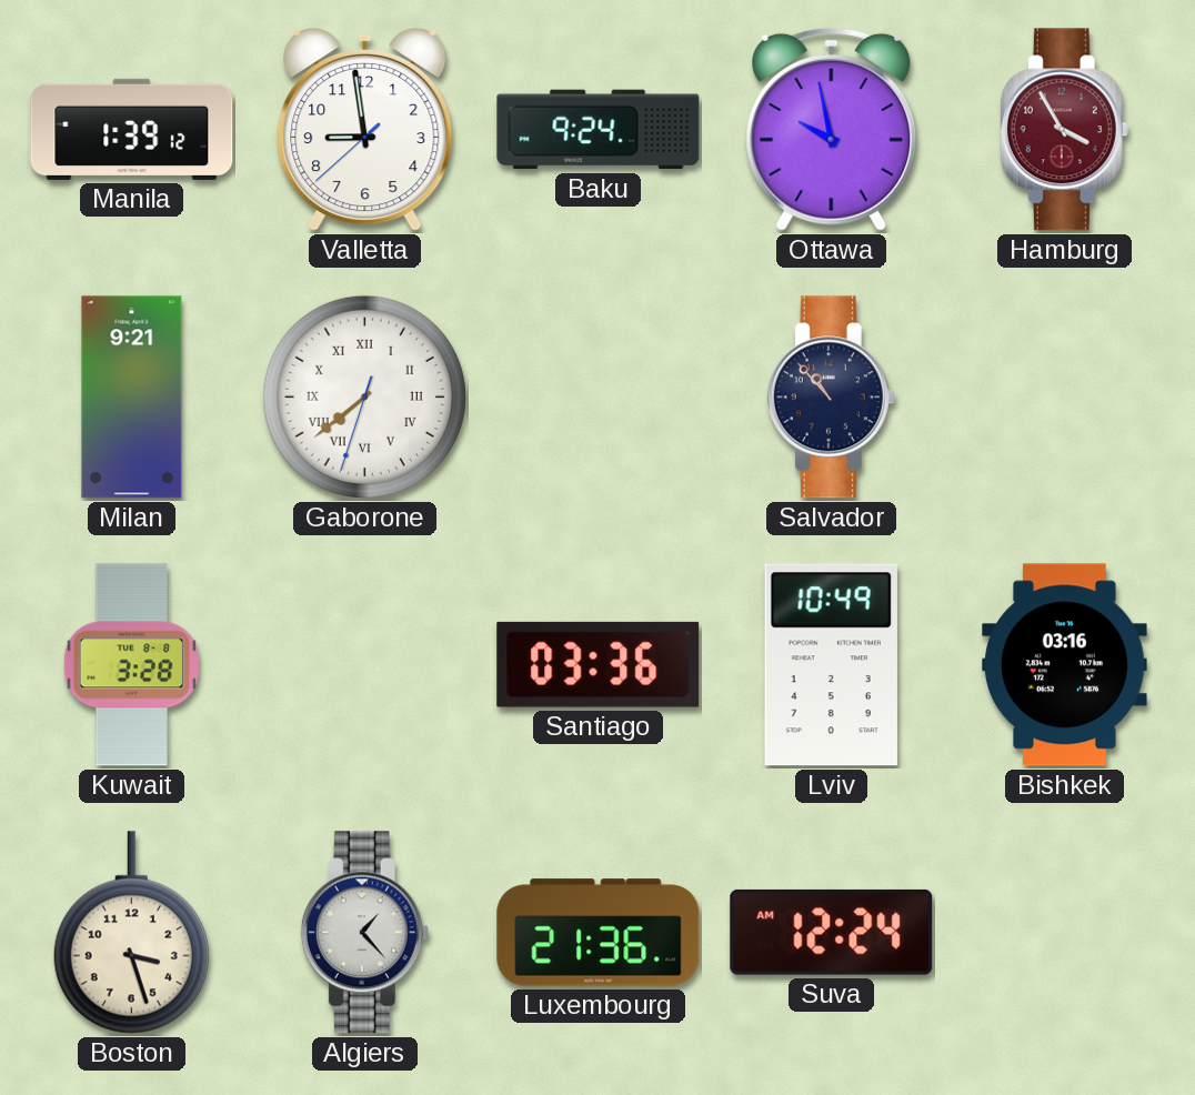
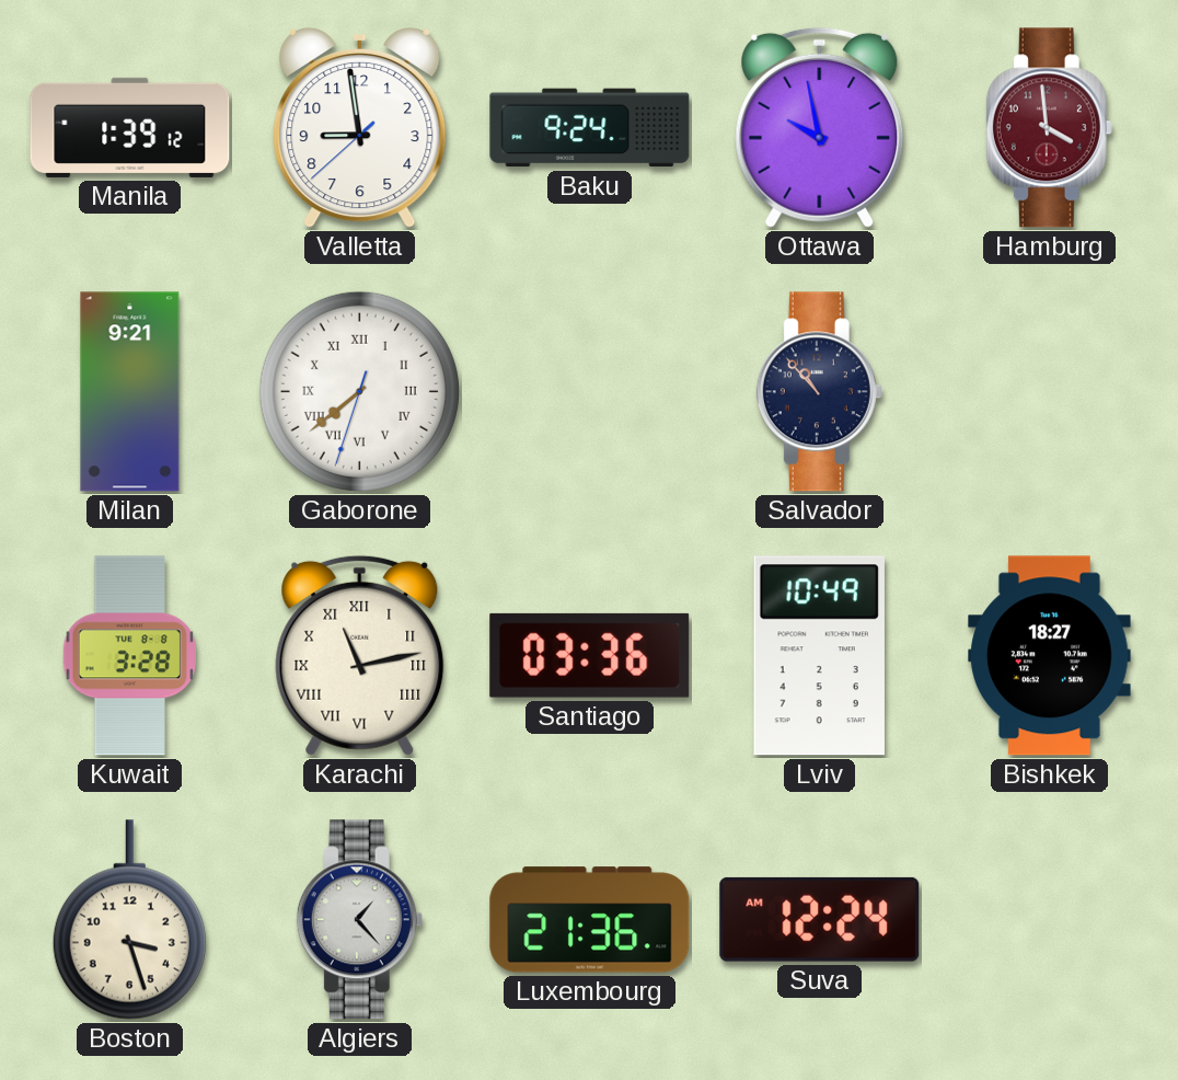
Hamburg: 3:55 -> 3:59 (1049, 128)
Karachi: none -> 11:13 (360, 655)
Bishkek: 03:16 -> 18:27 (1050, 656)
